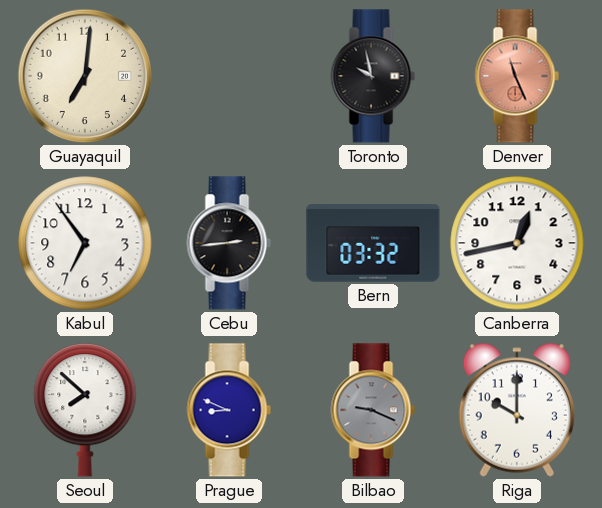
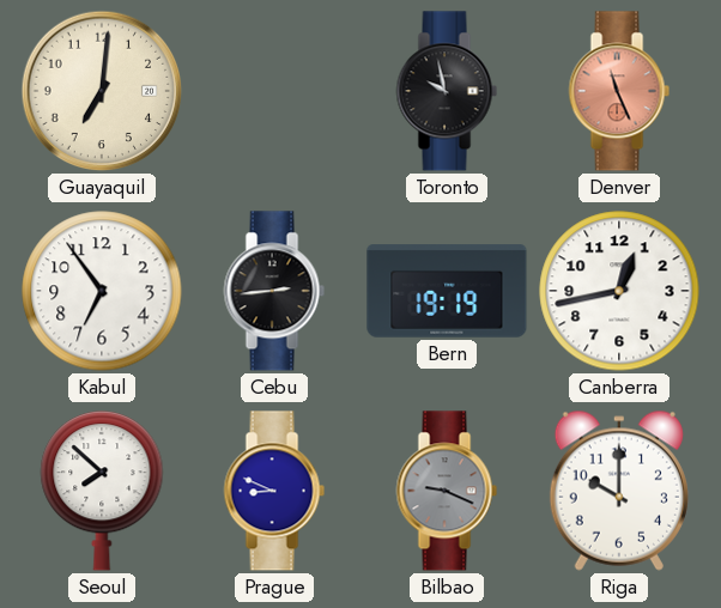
Bern: 03:32 -> 19:19 (447, 291)
